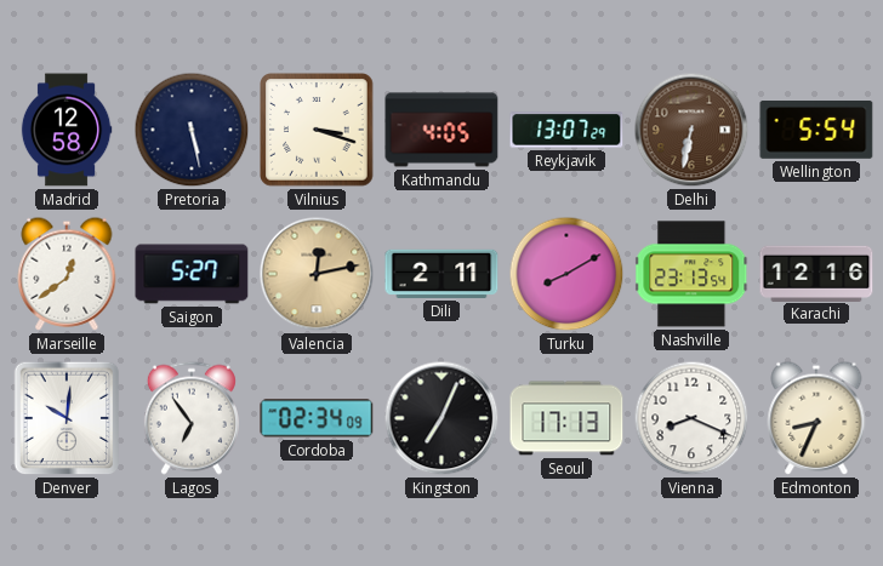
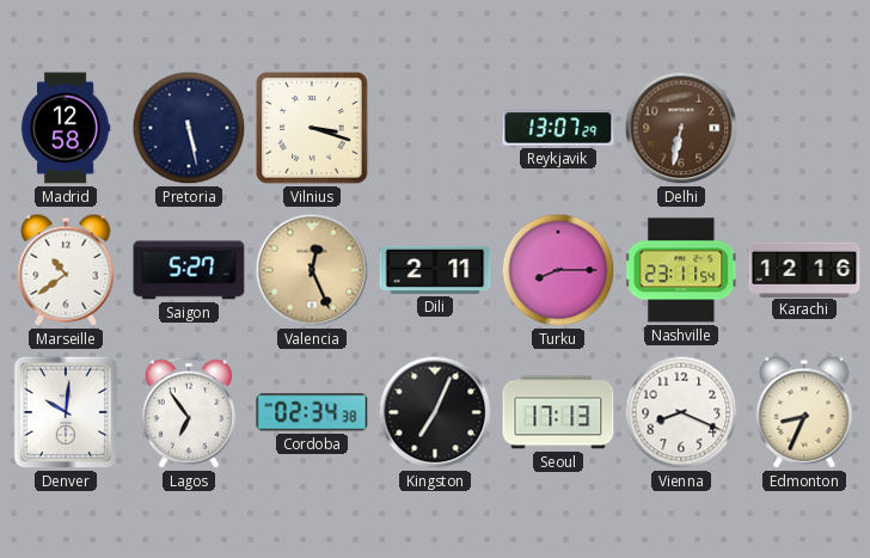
Kathmandu: 4:05 -> none (441, 130)
Wellington: 5:54 -> none (816, 131)
Marseille: 12:39 -> 10:39 (66, 270)
Valencia: 12:13 -> 12:26 (312, 270)
Turku: 8:10 -> 8:15 (558, 270)
Nashville: 23:13 -> 23:11 (682, 270)
Cordoba: 02:34:09 -> 02:34:38 (312, 412)
